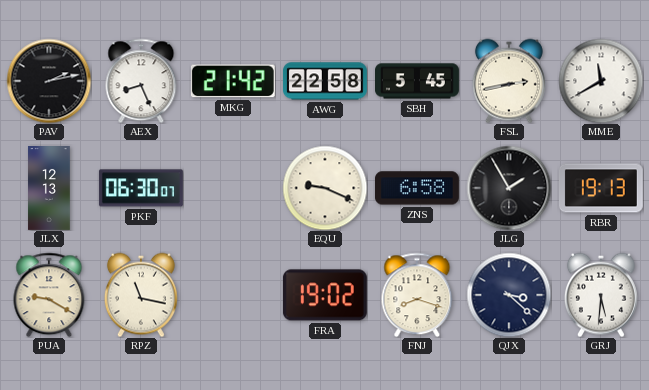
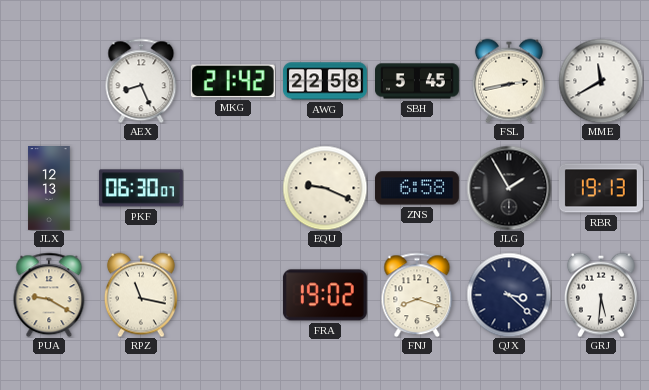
PAV: 2:13 -> none (49, 81)
